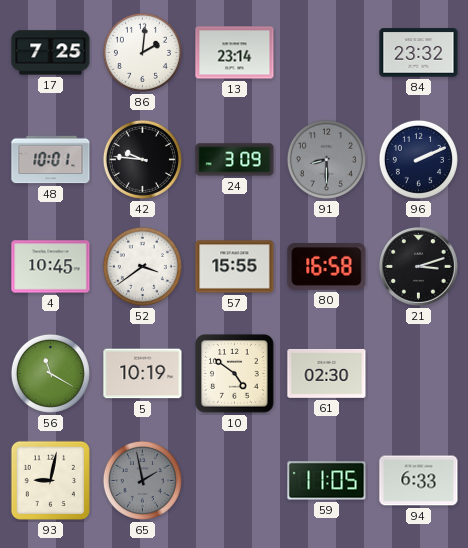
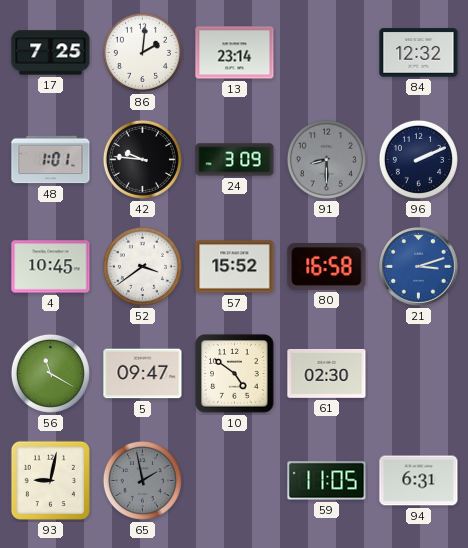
84: 23:32 -> 12:32 (419, 53)
48: 10:01 -> 1:01 (51, 160)
57: 15:55 -> 15:52 (235, 267)
21 dial: black -> blue (419, 267)
5: 10:19 -> 09:47 (143, 374)
94: 6:33 -> 6:31 (419, 481)
